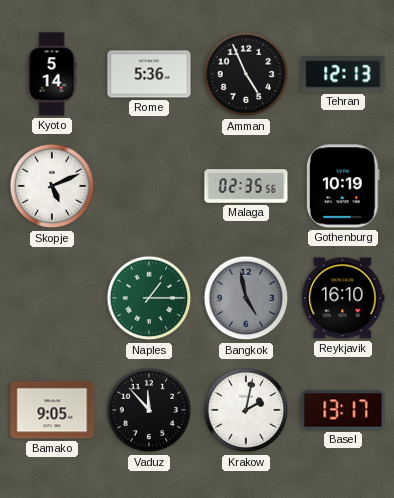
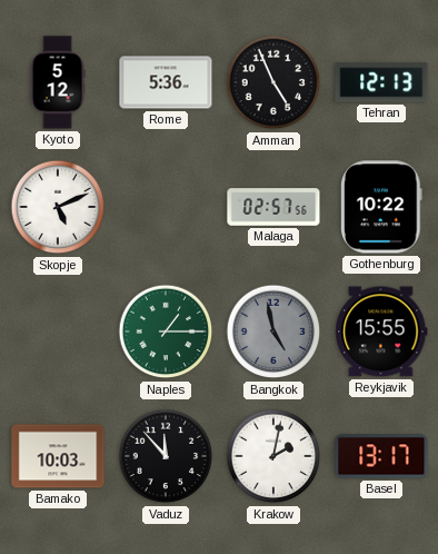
Kyoto: 5:14 -> 5:12 (58, 82)
Malaga: 02:35 -> 02:57 (273, 207)
Gothenburg: 10:19 -> 10:22 (382, 207)
Reykjavik: 16:10 -> 15:55 (381, 332)
Bamako: 9:05 -> 10:03 (58, 456)
